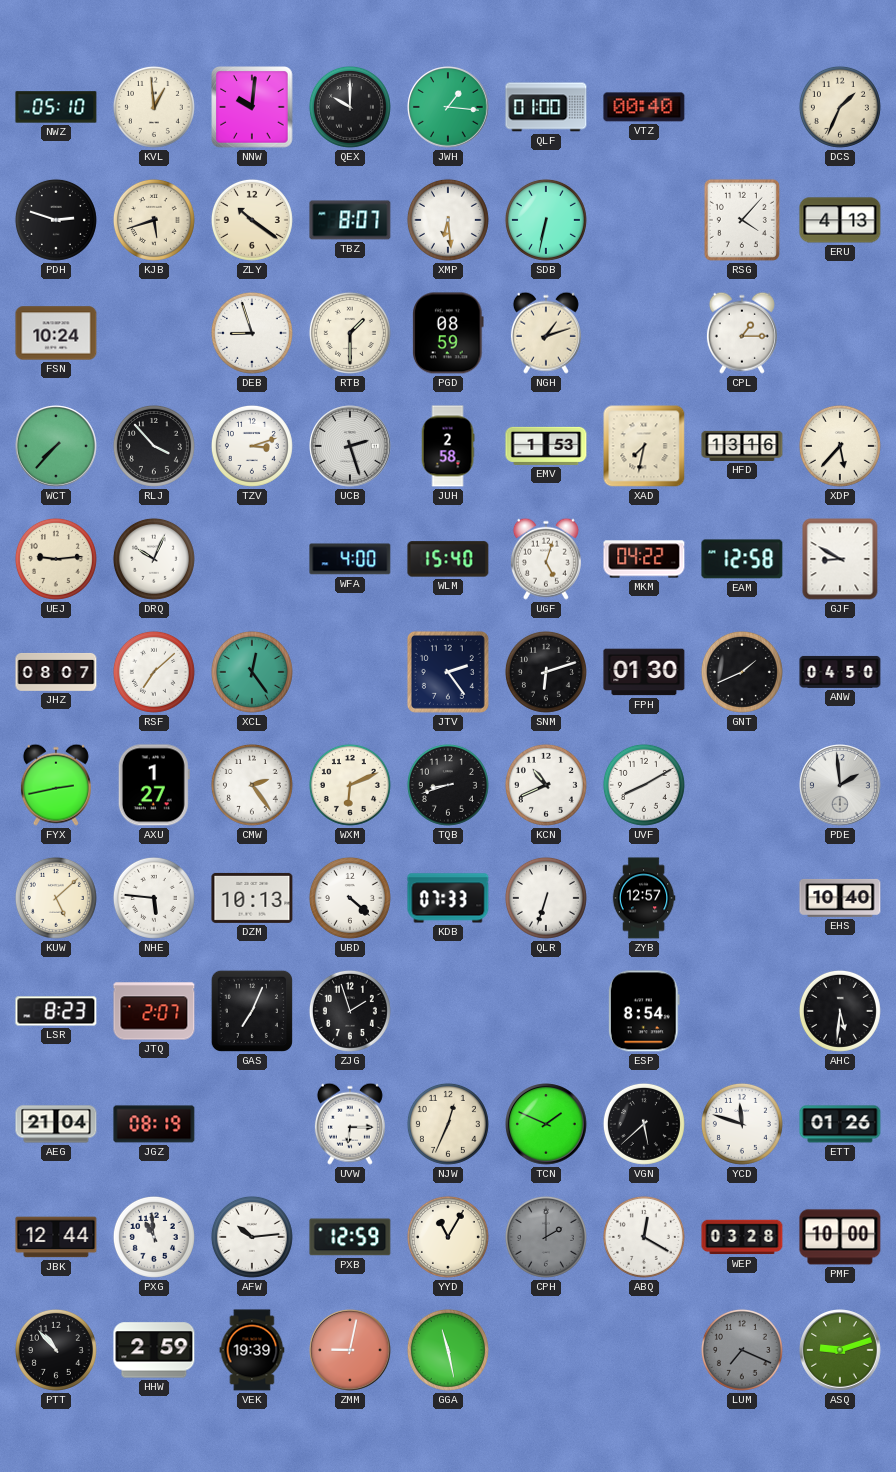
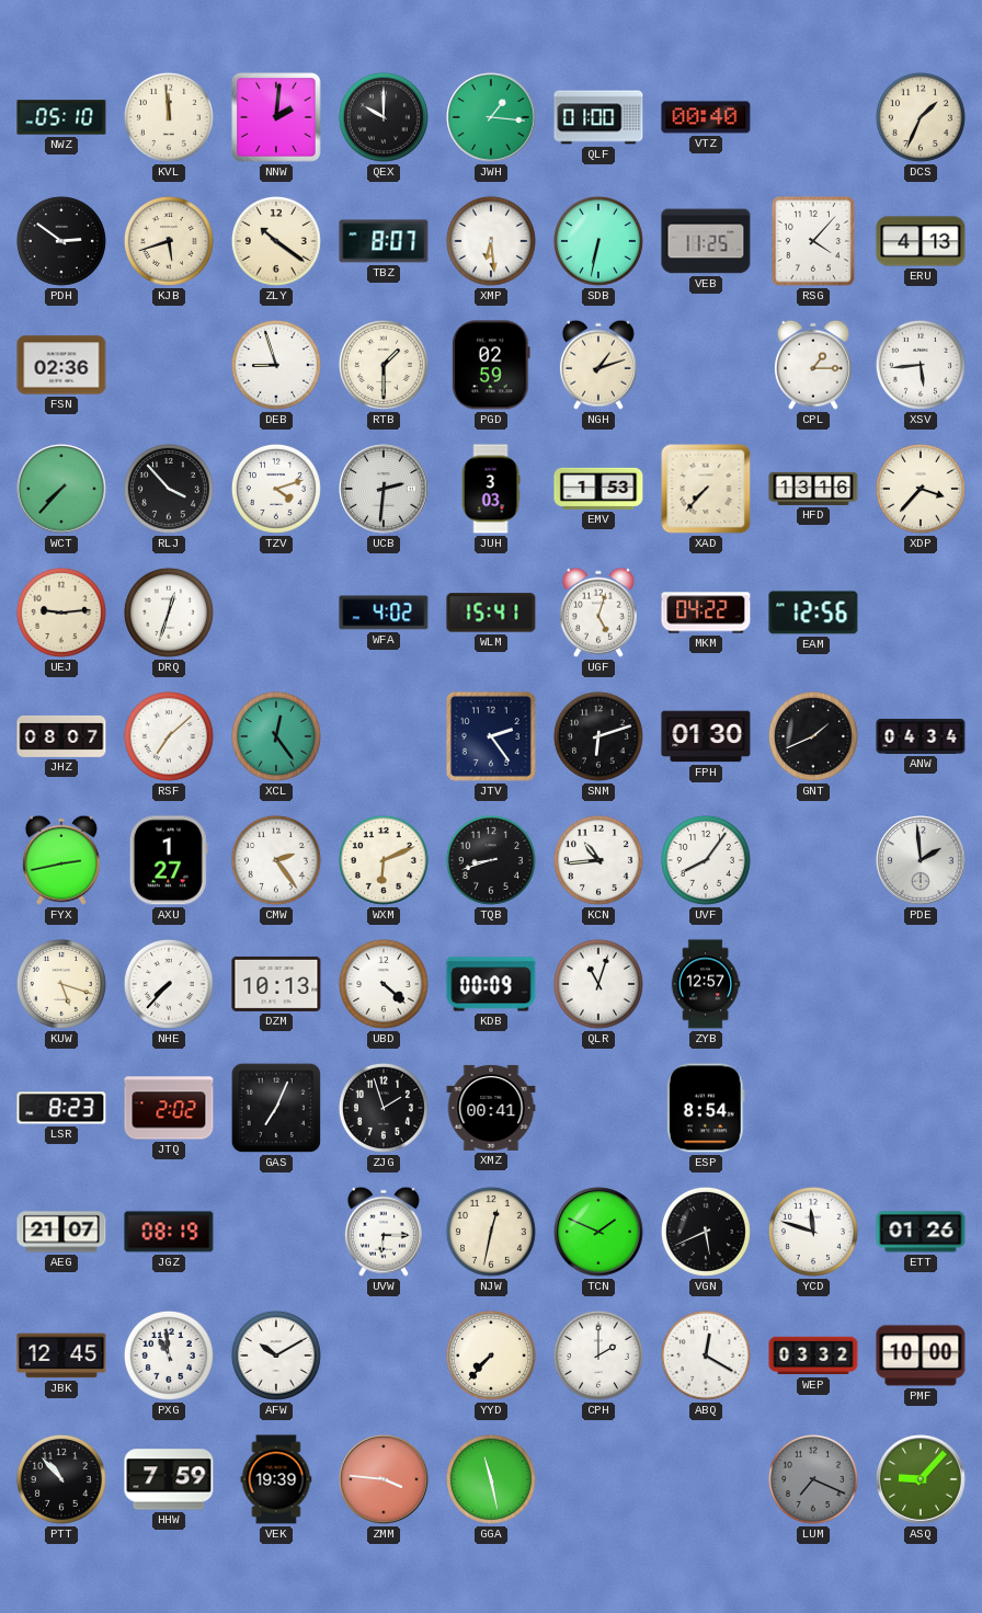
KVL: 12:59 -> 11:59 (169, 117)
NNW: 10:01 -> 2:01 (276, 117)
PDH: 2:48 -> 2:51 (61, 241)
VEB: none -> 11:25 (706, 241)
FSN: 10:24 -> 02:36 (61, 365)
PGD: 08:59 -> 02:59 (491, 365)
XSV: none -> 5:44 (921, 365)
TZV: 3:12 -> 4:12 (276, 489)
UCB: 2:27 -> 2:31 (384, 489)
JUH: 2:58 -> 3:03 (491, 489)
XAD: 7:32 -> 7:37 (706, 489)
XDP: 5:37 -> 3:37 (921, 489)
DRQ: 10:04 -> 12:33 (169, 613)
WFA: 4:00 -> 4:02 (384, 613)
WLM: 15:40 -> 15:41 (491, 613)
EAM: 12:58 -> 12:56 (813, 613)
GJF: 8:50 -> none (840, 559)
ANW: 04:50 -> 04:34 (921, 736)
KCN: 10:41 -> 10:44 (598, 860)
UVF: 8:10 -> 8:06 (706, 860)
KUW: 5:08 -> 5:18 (61, 984)
NHE: 5:46 -> 7:37 (169, 984)
KDB: 07:33 -> 00:09 (491, 984)
QLR: 6:33 -> 11:03 (598, 984)
EHS: 10:40 -> none (840, 898)
JTQ: 2:07 -> 2:02 (169, 1108)
XMZ: none -> 00:41 (491, 1108)
AHC: 5:31 -> none (840, 1011)
AEG: 21:04 -> 21:07 (61, 1232)
NJW: 12:34 -> 12:32 (491, 1232)
VGN: 5:38 -> 5:41 (706, 1232)
JBK: 12:44 -> 12:45 (61, 1355)
AFW: 10:14 -> 10:10 (276, 1355)
PXB: 12:59 -> none (350, 1237)
YYD: 11:05 -> 7:37 (491, 1355)
CPH dial: grey -> white (598, 1355)
WEP: 03:28 -> 03:32 (813, 1355)
HHW: 2:59 -> 7:59 (169, 1479)
ZMM: 9:02 -> 3:46 (384, 1479)
ASQ: 9:12 -> 9:07 (921, 1479)
